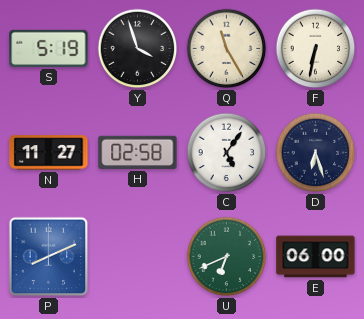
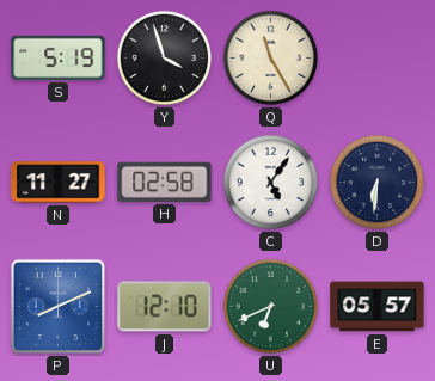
F: 6:32 -> none (316, 49)
D: 6:27 -> 6:31 (378, 183)
J: none -> 12:10 (165, 307)
E: 06:00 -> 05:57 (378, 307)
